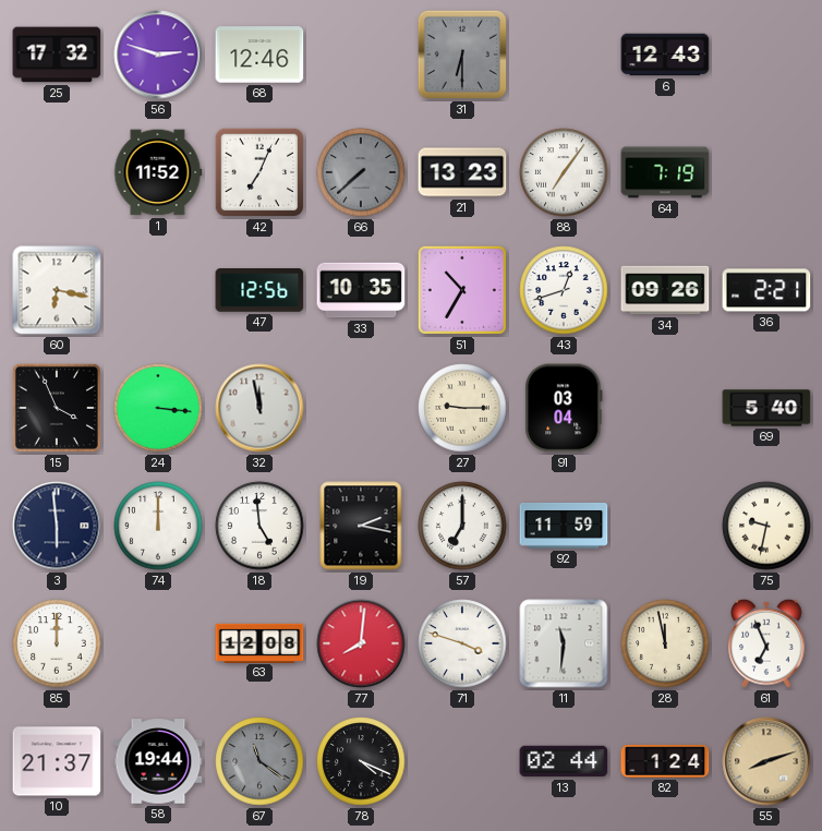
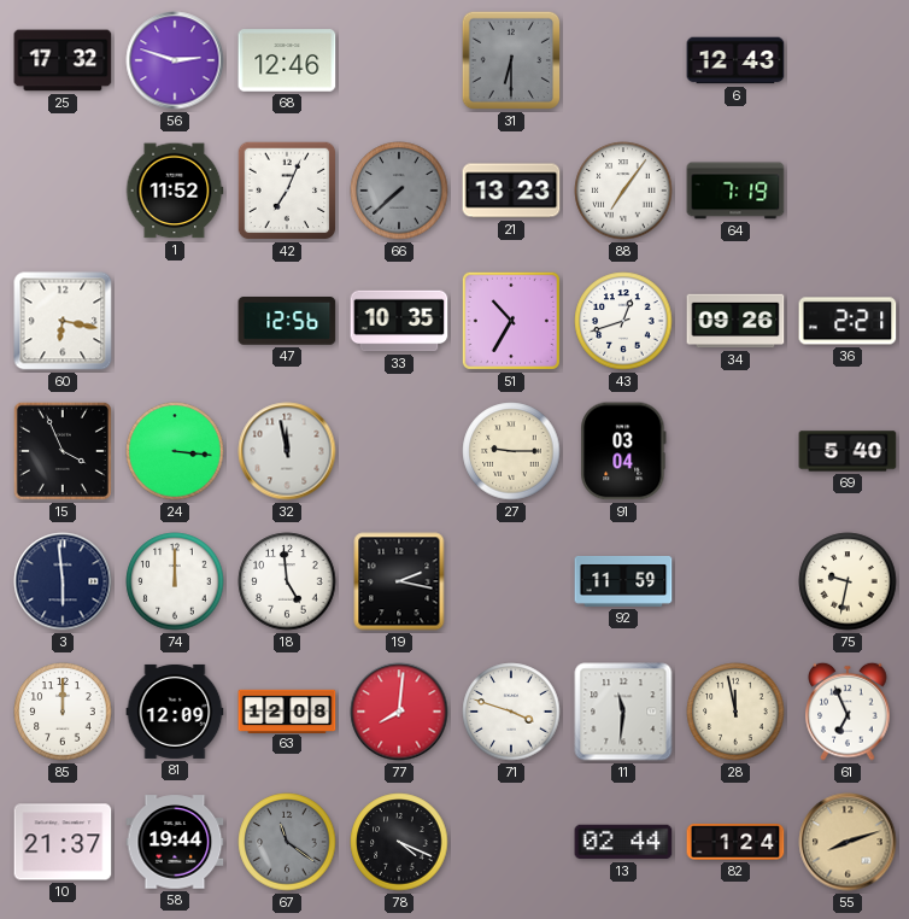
57: 7:00 -> none (462, 526)
81: none -> 12:09 (175, 712)
